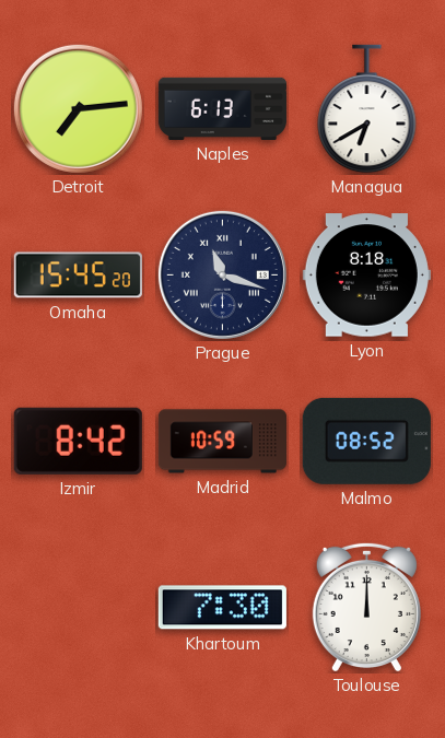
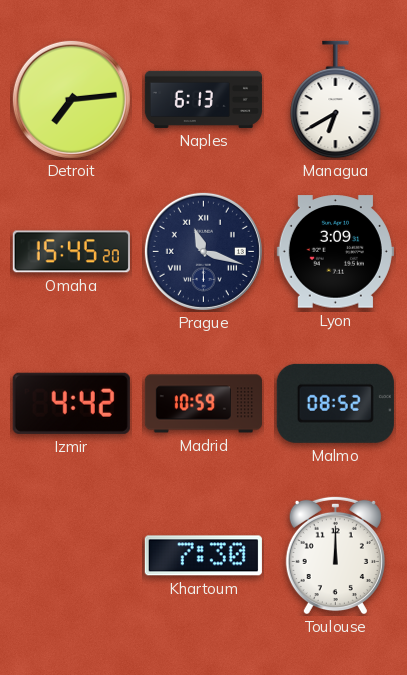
Lyon: 8:18 -> 3:09 (335, 252)
Izmir: 8:42 -> 4:42 (71, 403)
